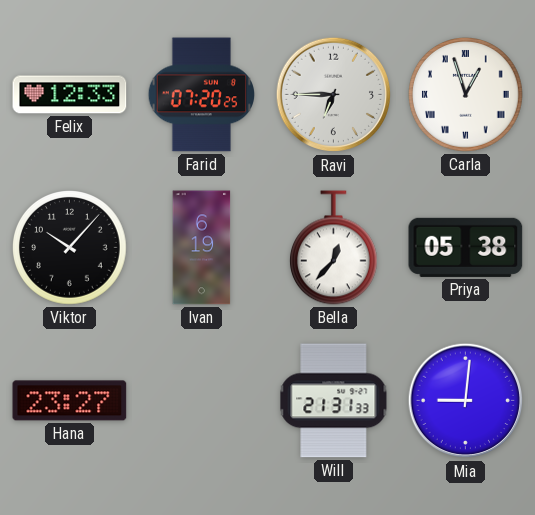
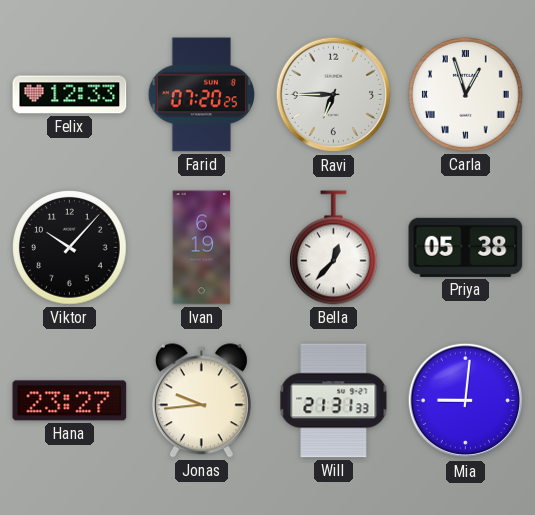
Jonas: none -> 9:44 (201, 401)
